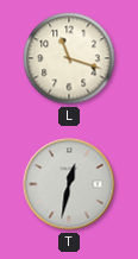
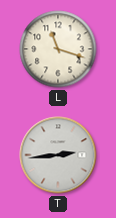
T: 12:32 -> 2:44 (58, 155)
